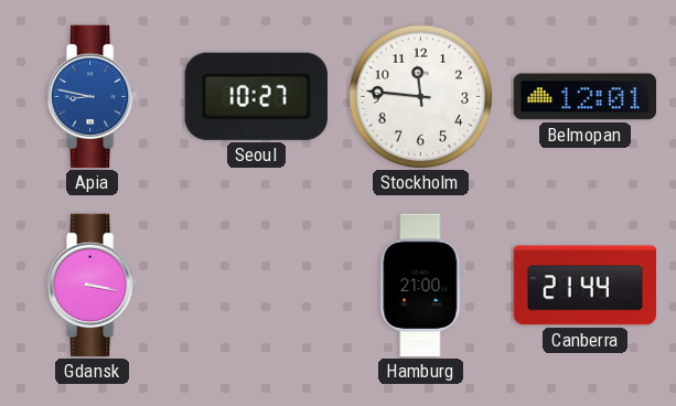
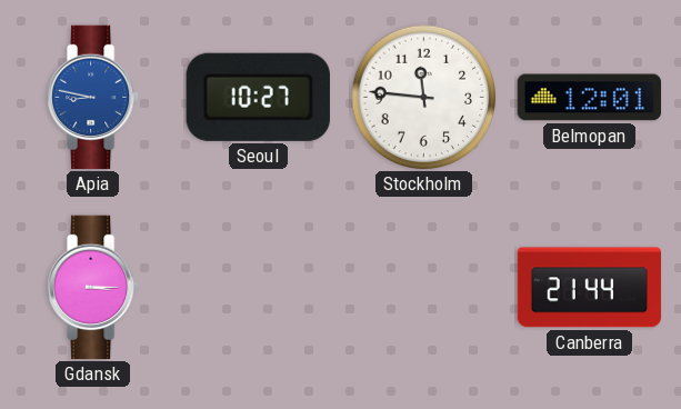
Gdansk: 3:17 -> 3:15 (93, 288)
Hamburg: 21:00 -> none (421, 286)
